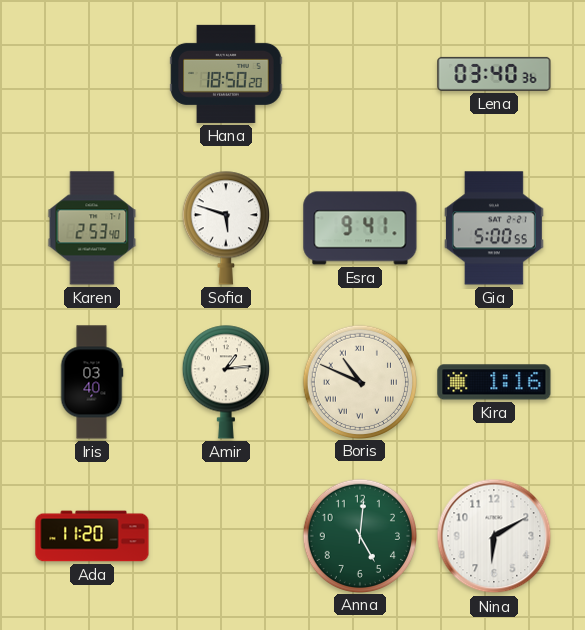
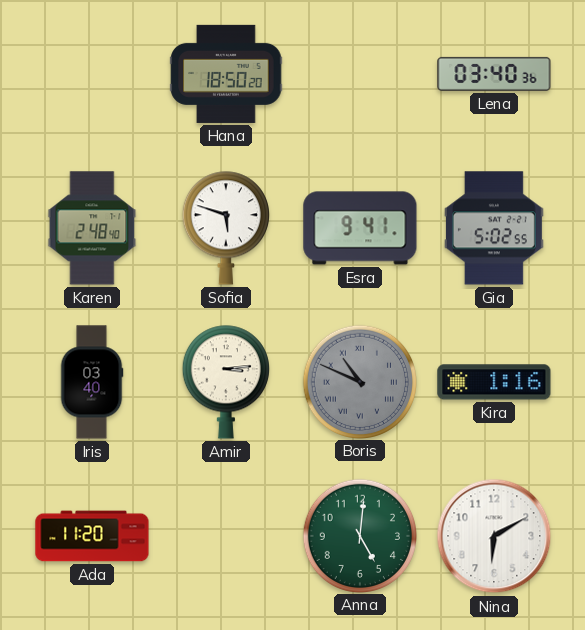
Karen: 2:53 -> 2:48 (92, 228)
Gia: 5:00 -> 5:02 (494, 228)
Amir: 1:14 -> 3:14 (226, 382)
Boris dial: cream -> grey (359, 381)
